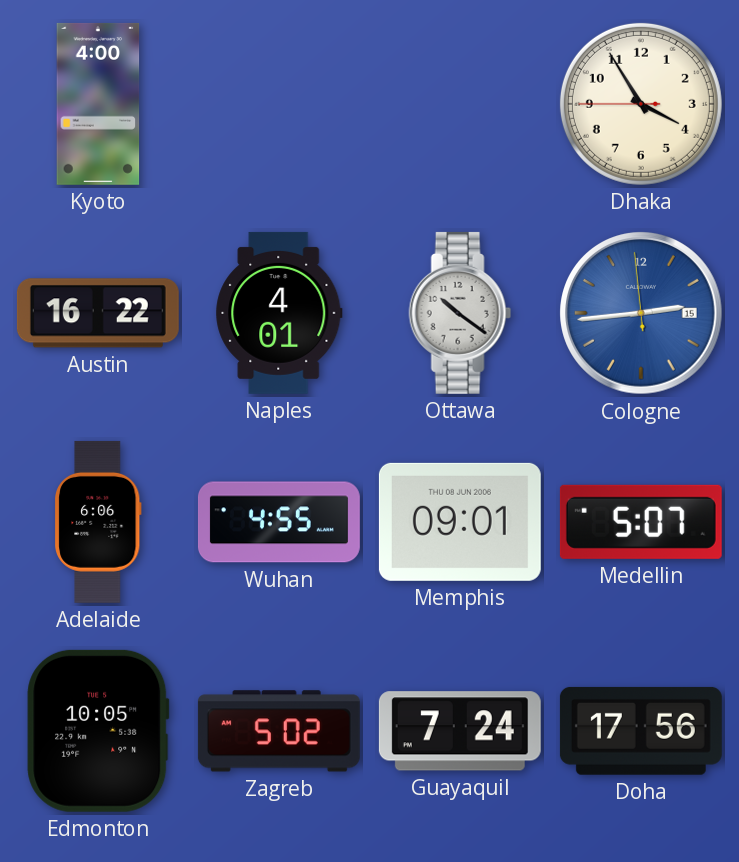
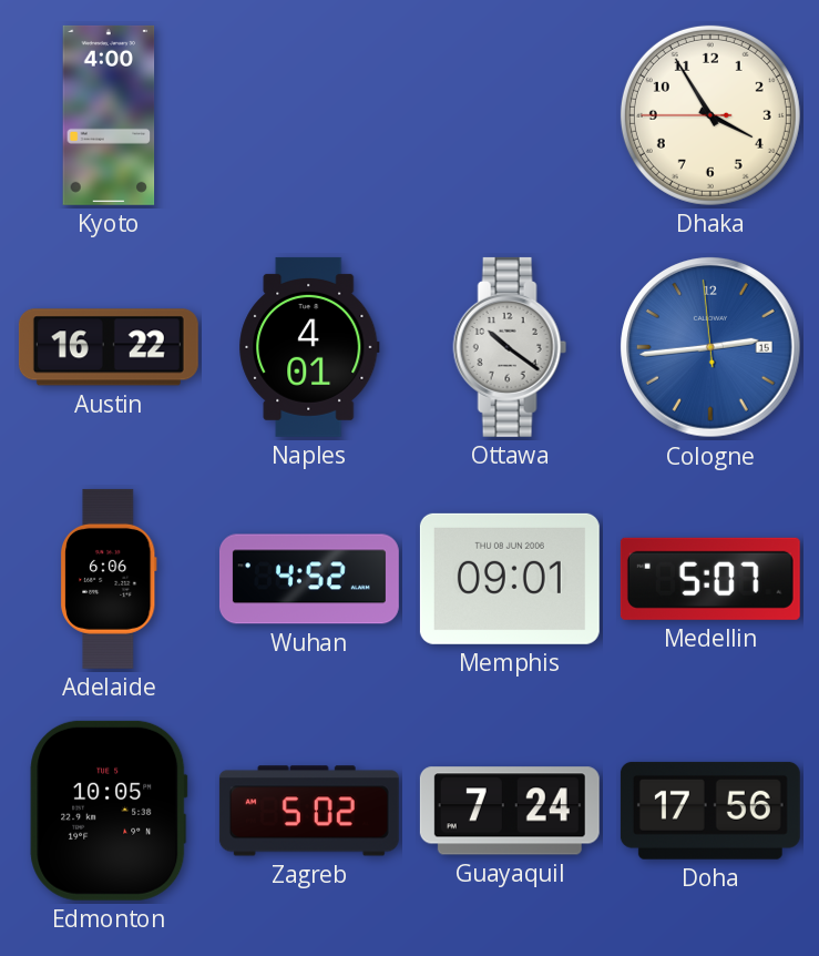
Wuhan: 4:55 -> 4:52 (309, 579)
